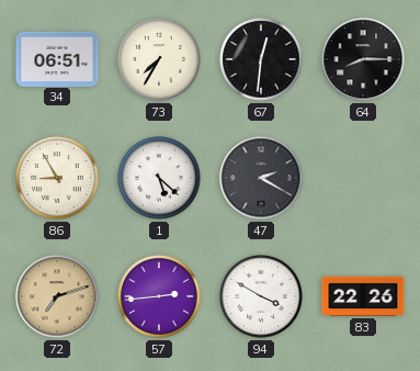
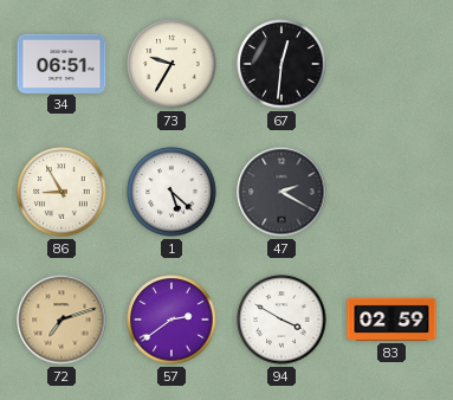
73: 7:35 -> 9:35 (172, 64)
64: 8:15 -> none (363, 59)
57: 2:44 -> 2:39 (172, 320)
83: 22:26 -> 02:59 (391, 320)
